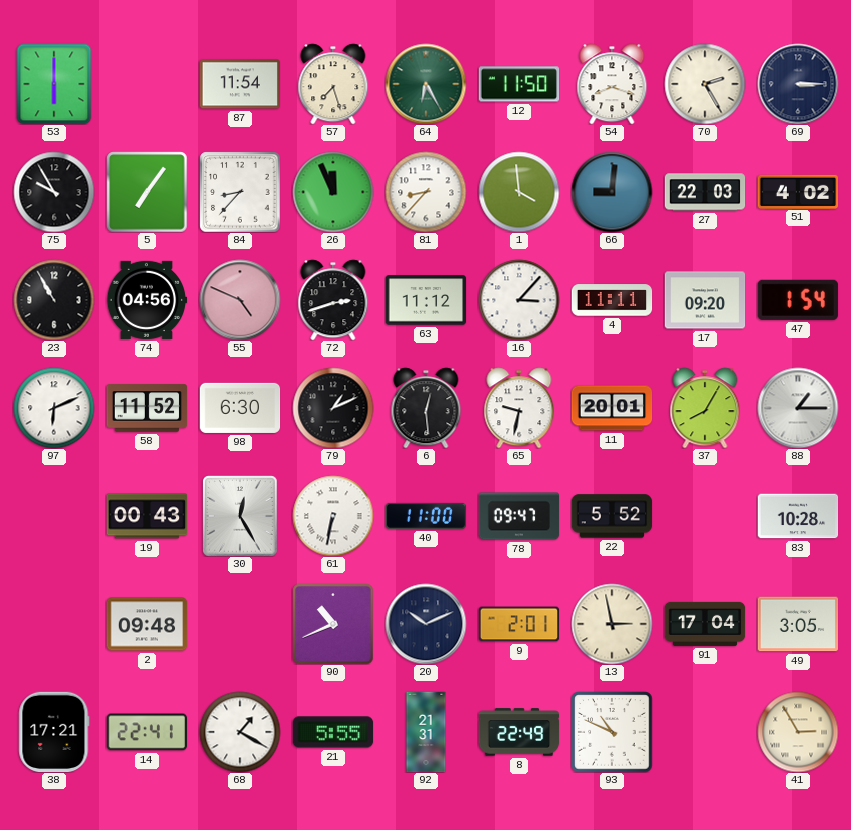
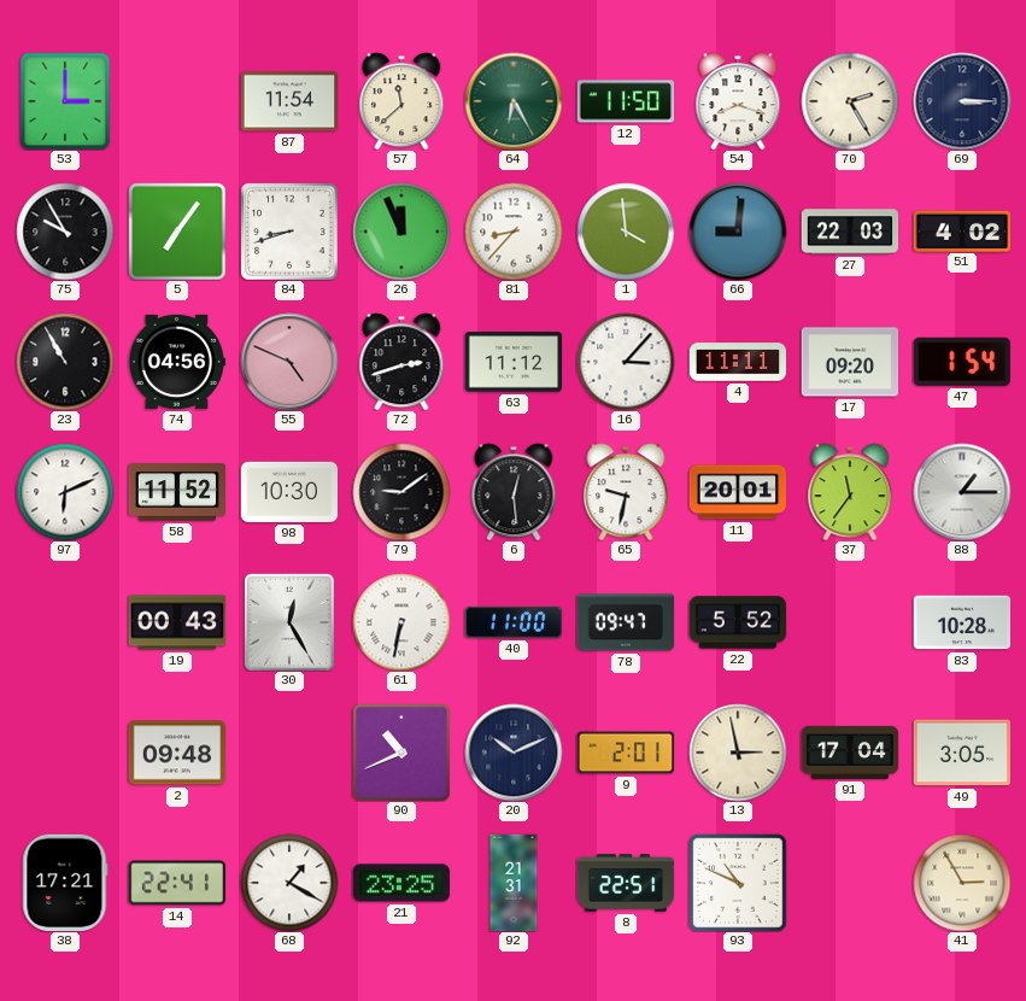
53: 6:00 -> 3:00 (65, 101)
57: 7:27 -> 11:38 (401, 101)
84: 8:37 -> 8:42 (289, 232)
98: 6:30 -> 10:30 (289, 492)
79: 1:11 -> 9:09 (401, 492)
37: 8:05 -> 11:36 (850, 492)
21: 5:55 -> 23:25 (401, 883)
8: 22:49 -> 22:51 (626, 883)
